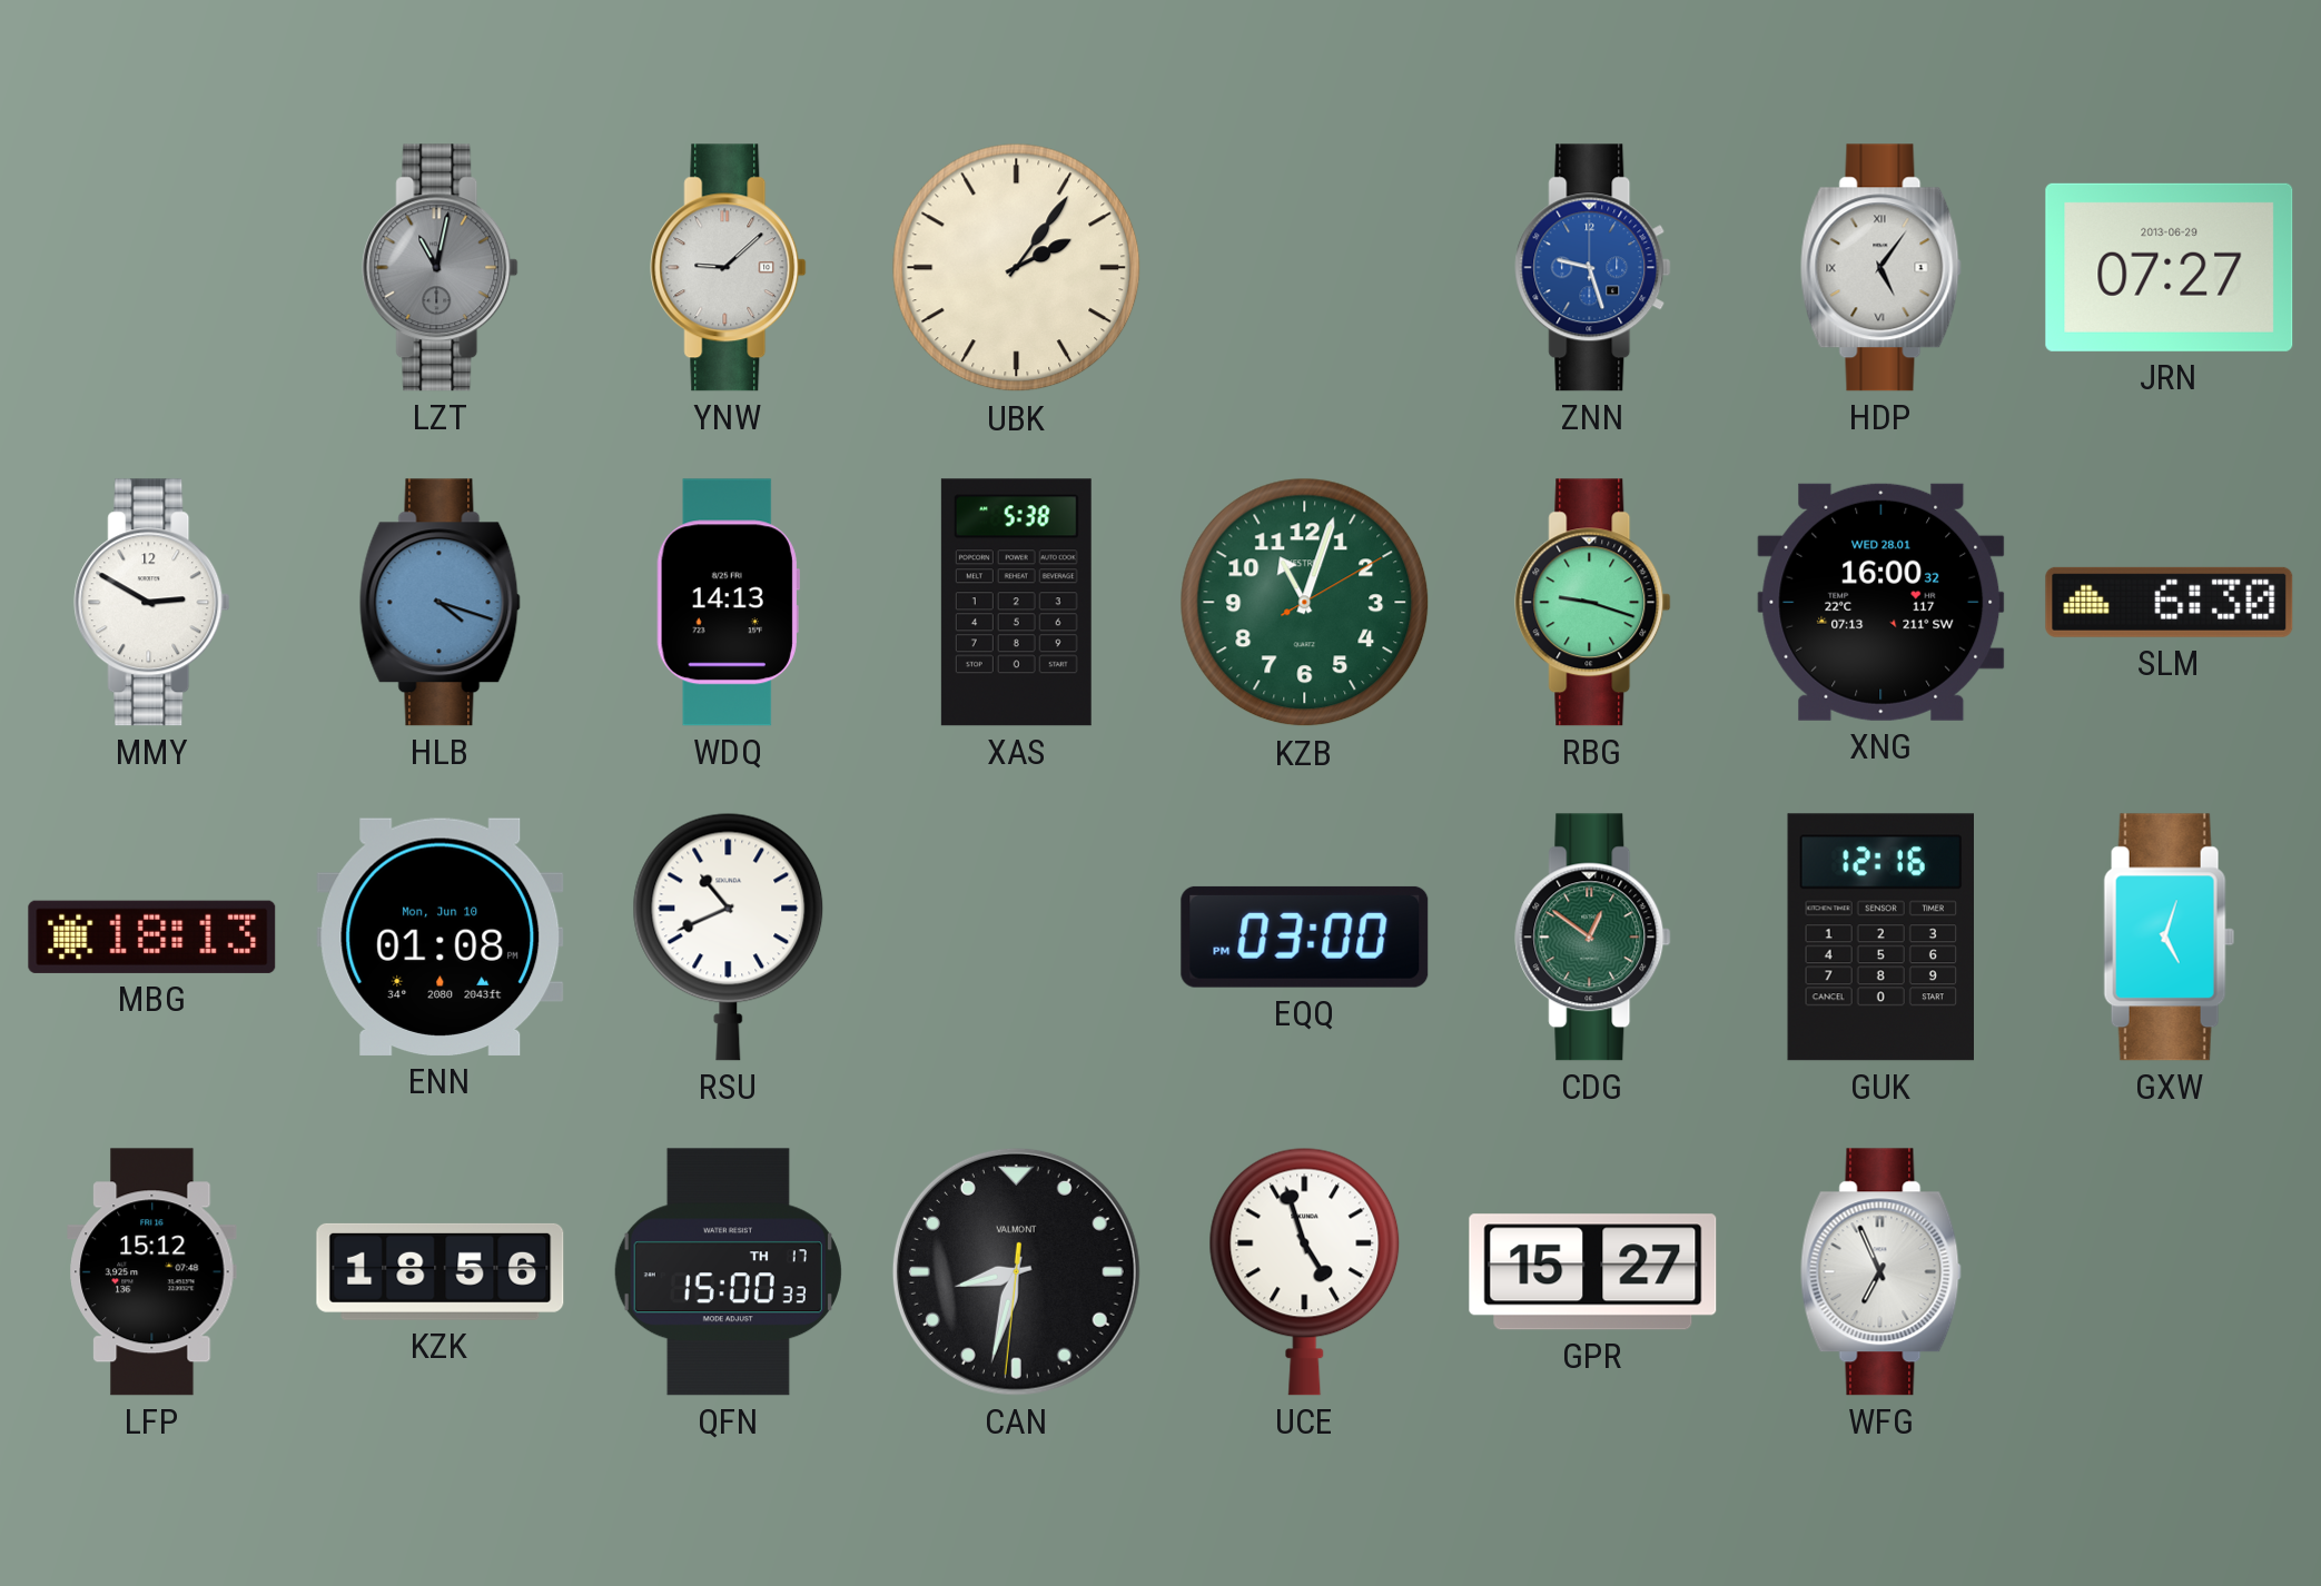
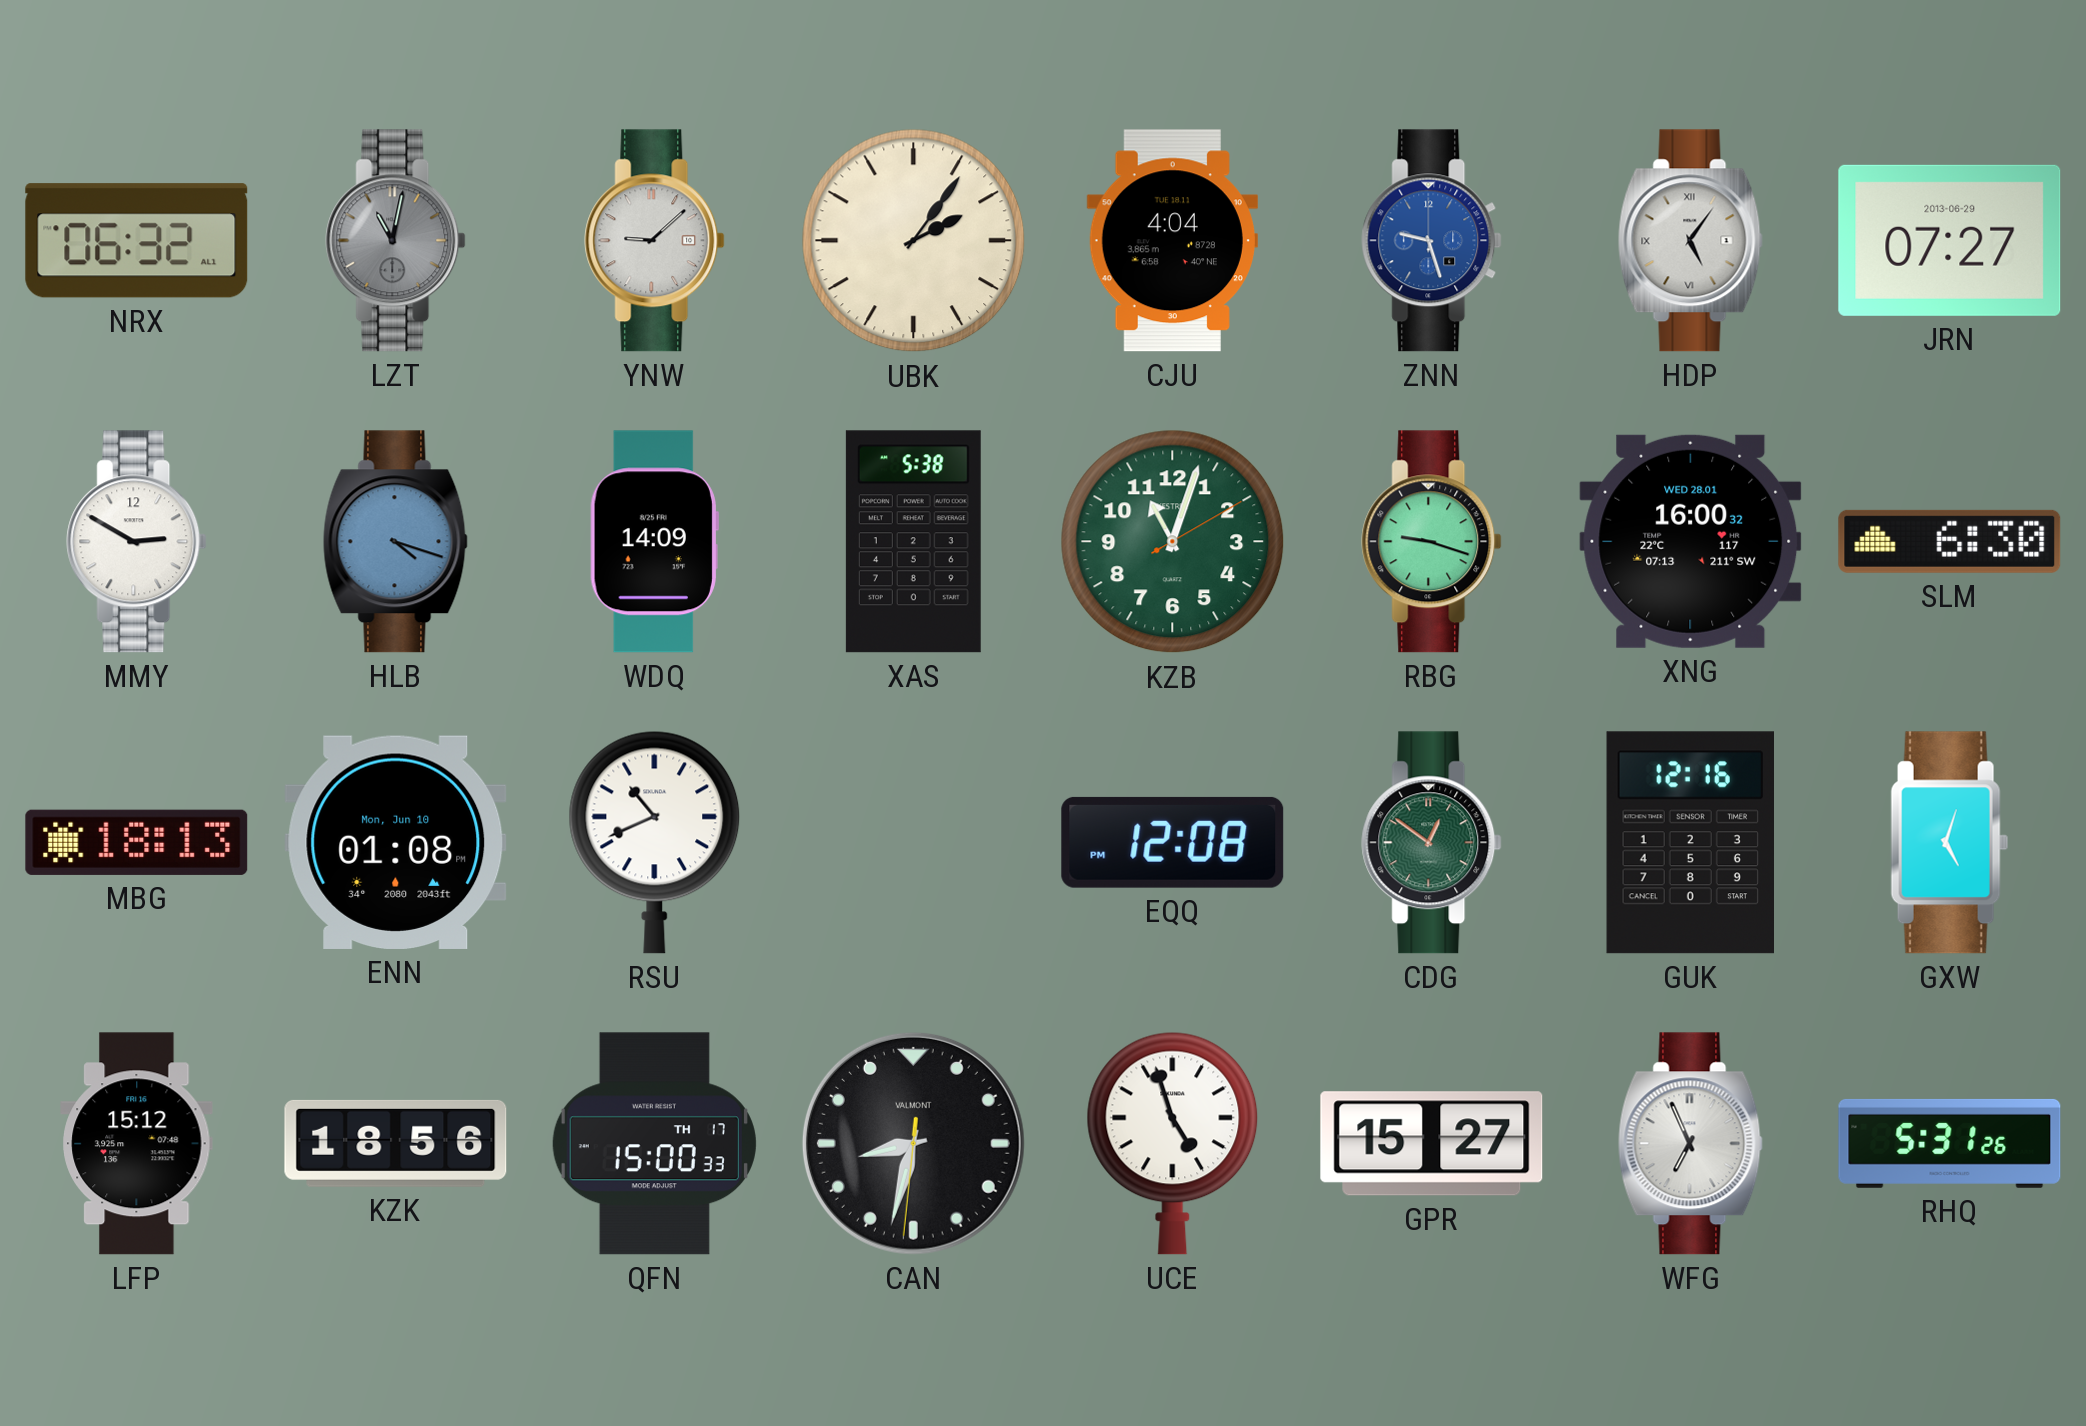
NRX: none -> 06:32 (137, 241)
CJU: none -> 4:04 (1172, 241)
WDQ: 14:13 -> 14:09 (654, 542)
EQQ: 03:00 -> 12:08 (1173, 842)
RHQ: none -> 5:31 (1950, 1143)
